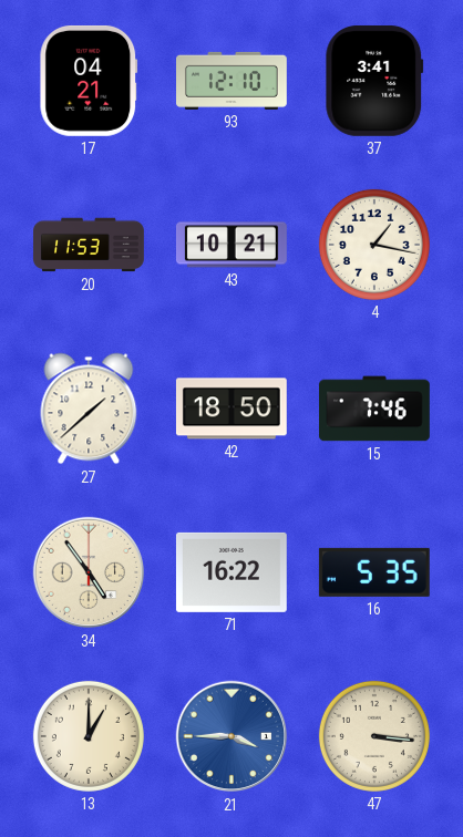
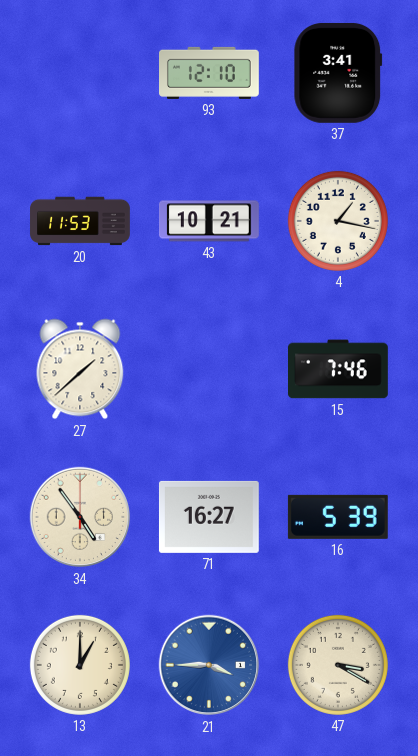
17: 04:21 -> none (89, 81)
42: 18:50 -> none (231, 409)
71: 16:22 -> 16:27 (209, 517)
16: 5:35 -> 5:39 (338, 517)
47: 3:16 -> 3:20 (338, 665)
